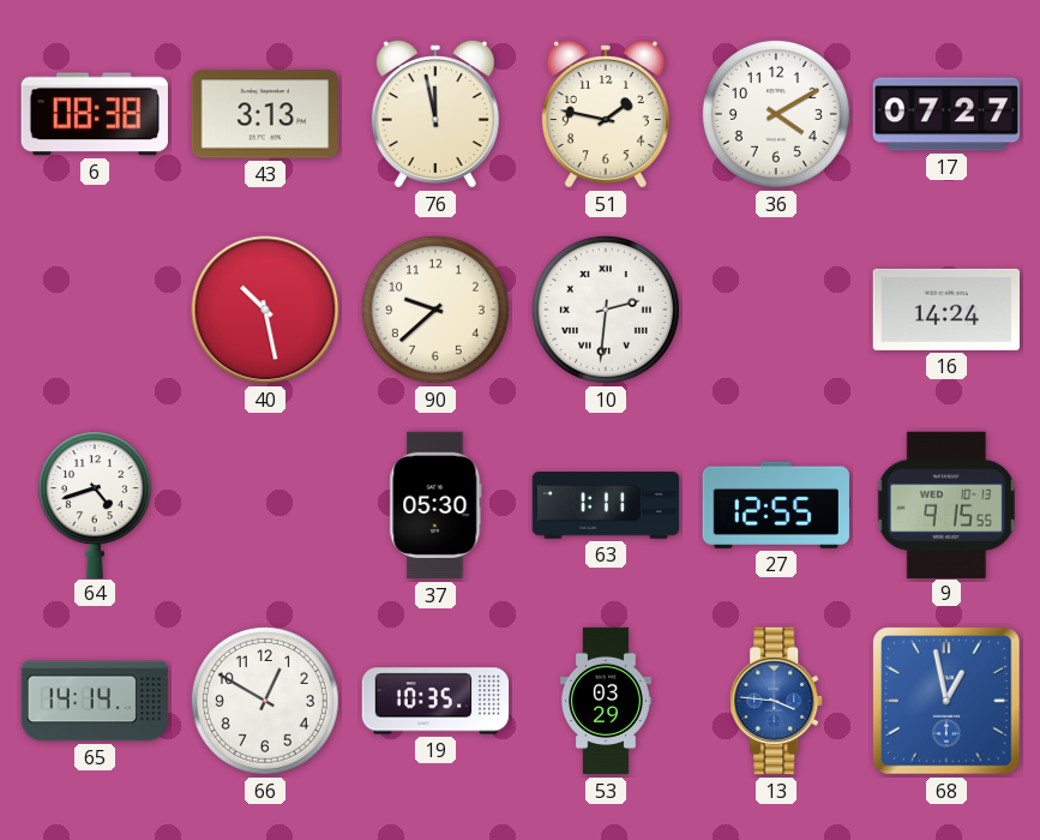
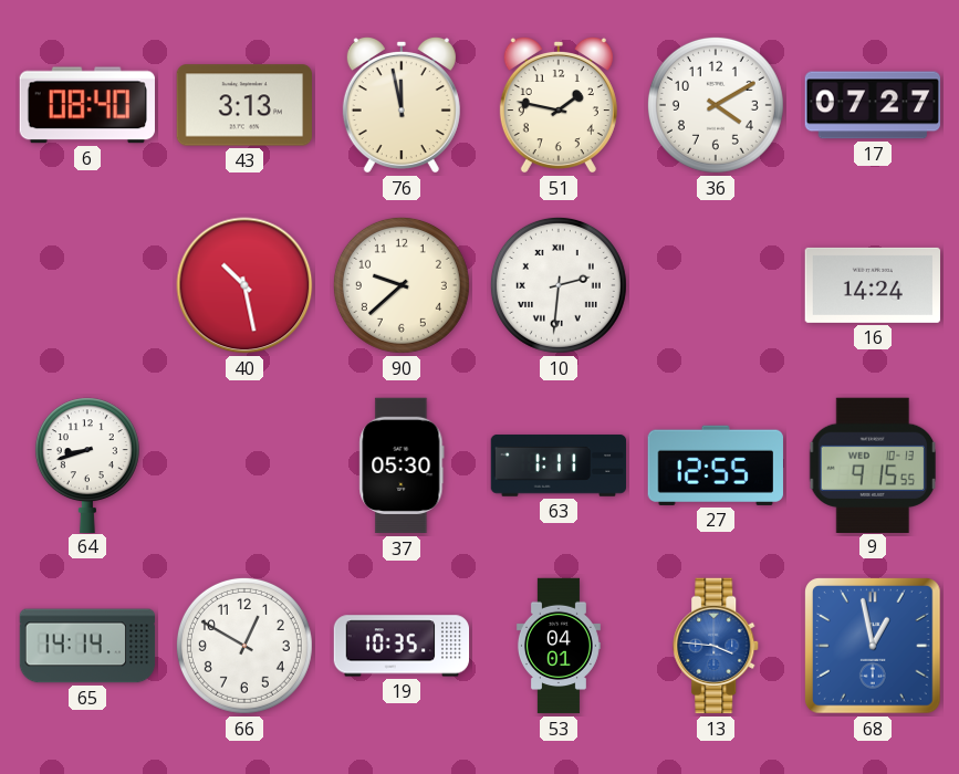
6: 08:38 -> 08:40 (87, 105)
64: 4:42 -> 8:42 (87, 464)
53: 03:29 -> 04:01 (559, 646)
